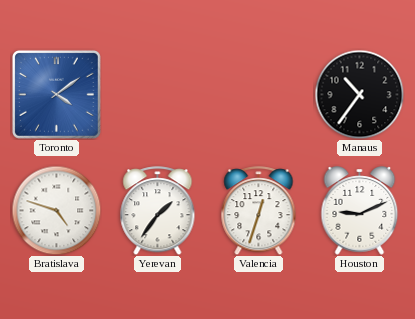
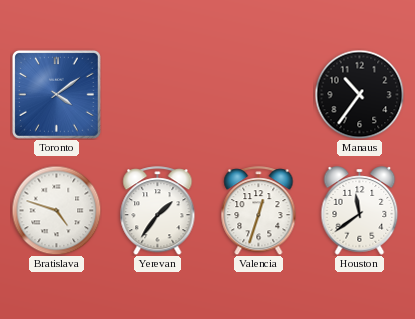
Houston: 9:11 -> 11:39 (360, 211)
